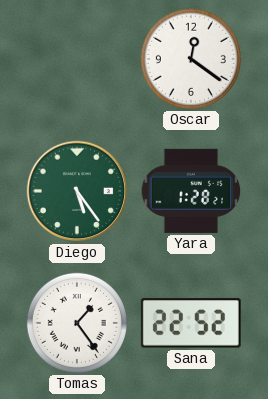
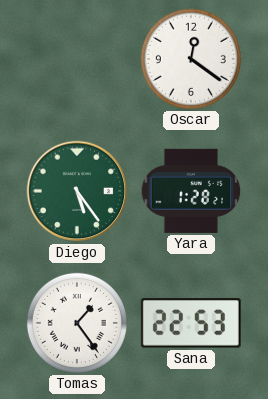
Sana: 22:52 -> 22:53 (191, 323)
